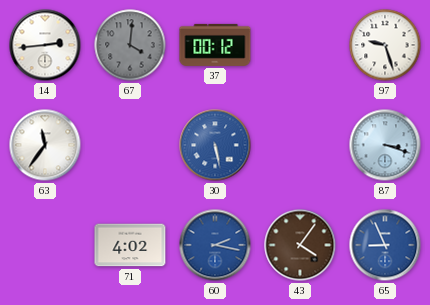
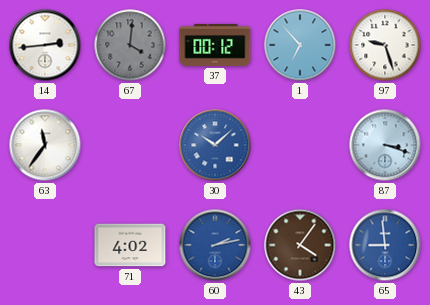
1: none -> 6:53 (300, 45)
30: 5:28 -> 10:08 (215, 145)
60: 2:17 -> 2:13 (215, 245)
65: 8:56 -> 8:59 (385, 245)
